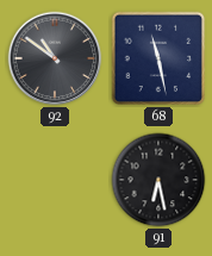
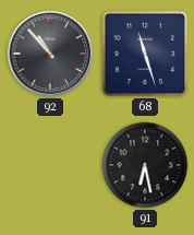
92: 10:51 -> 10:53 (50, 54)
68: 11:28 -> 11:27 (145, 54)
